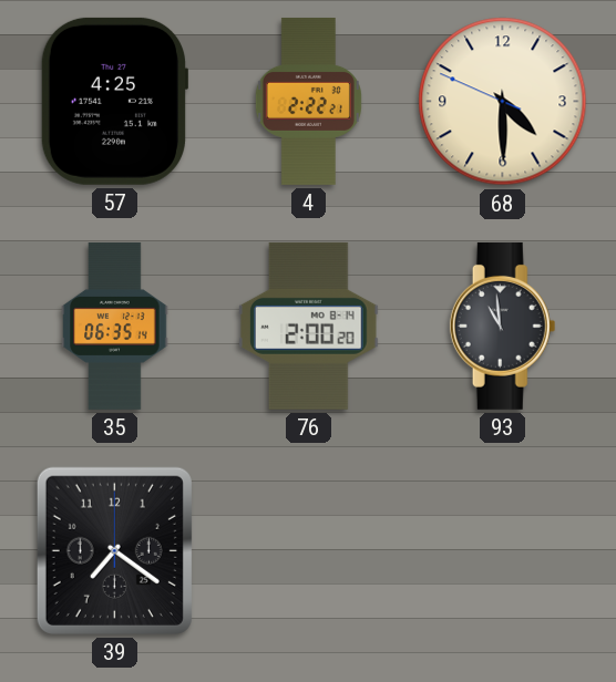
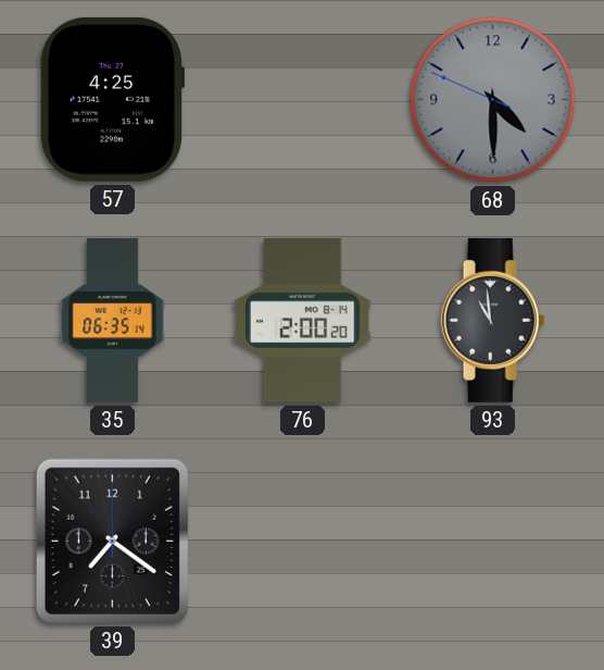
4: 2:22 -> none (308, 101)
68 dial: cream -> grey (493, 100)
